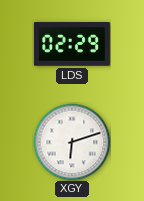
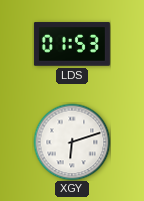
LDS: 02:29 -> 01:53 (72, 44)
